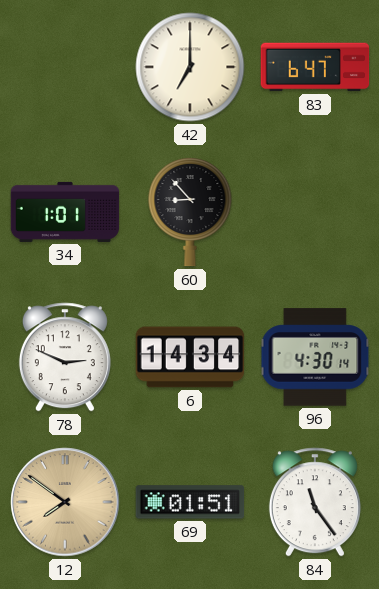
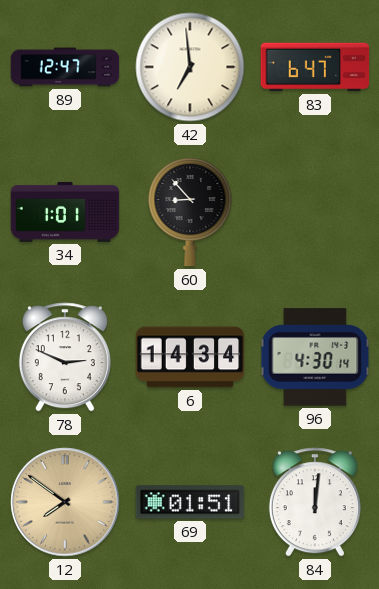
89: none -> 12:47 (65, 67)
42: 7:00 -> 6:59 (190, 67)
84: 11:24 -> 12:01 (315, 502)
